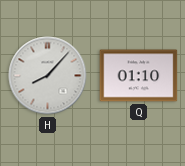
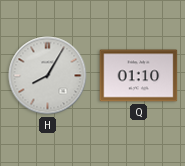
H: 8:07 -> 8:05 (48, 76)
